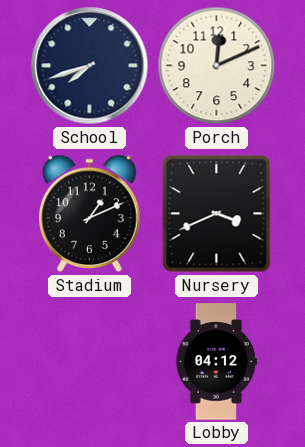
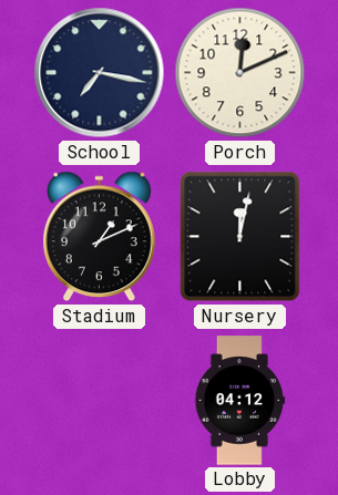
School: 7:42 -> 7:17 (100, 73)
Nursery: 3:41 -> 12:02 (240, 237)
